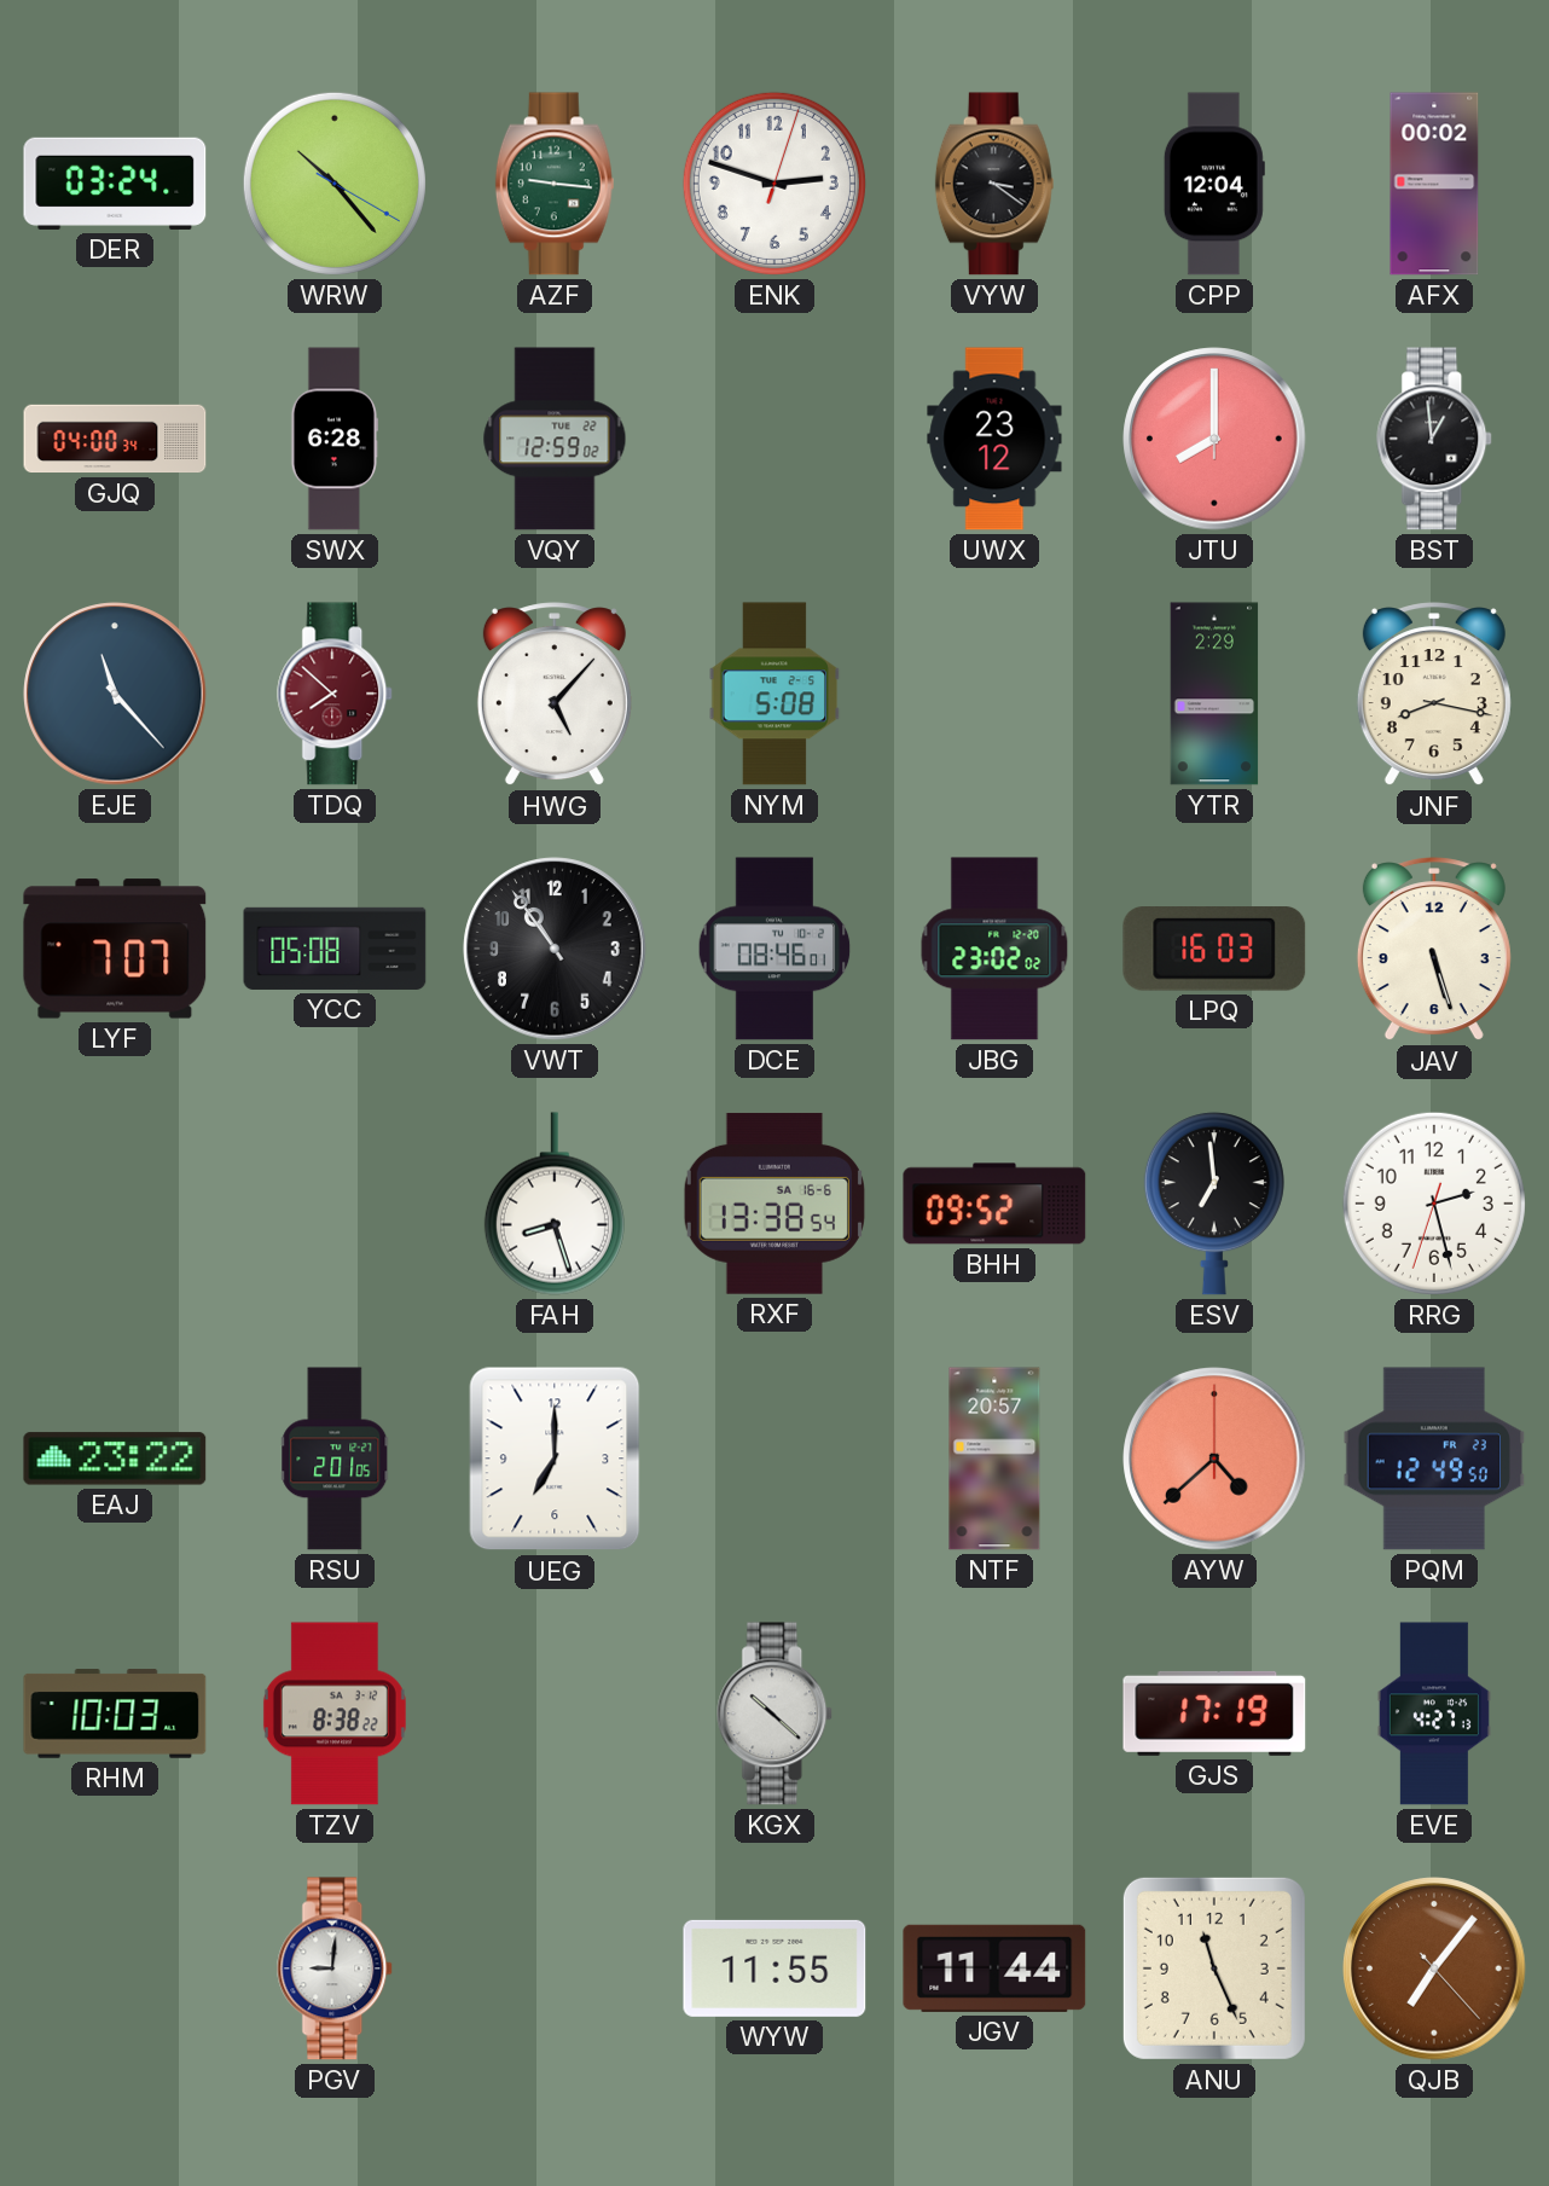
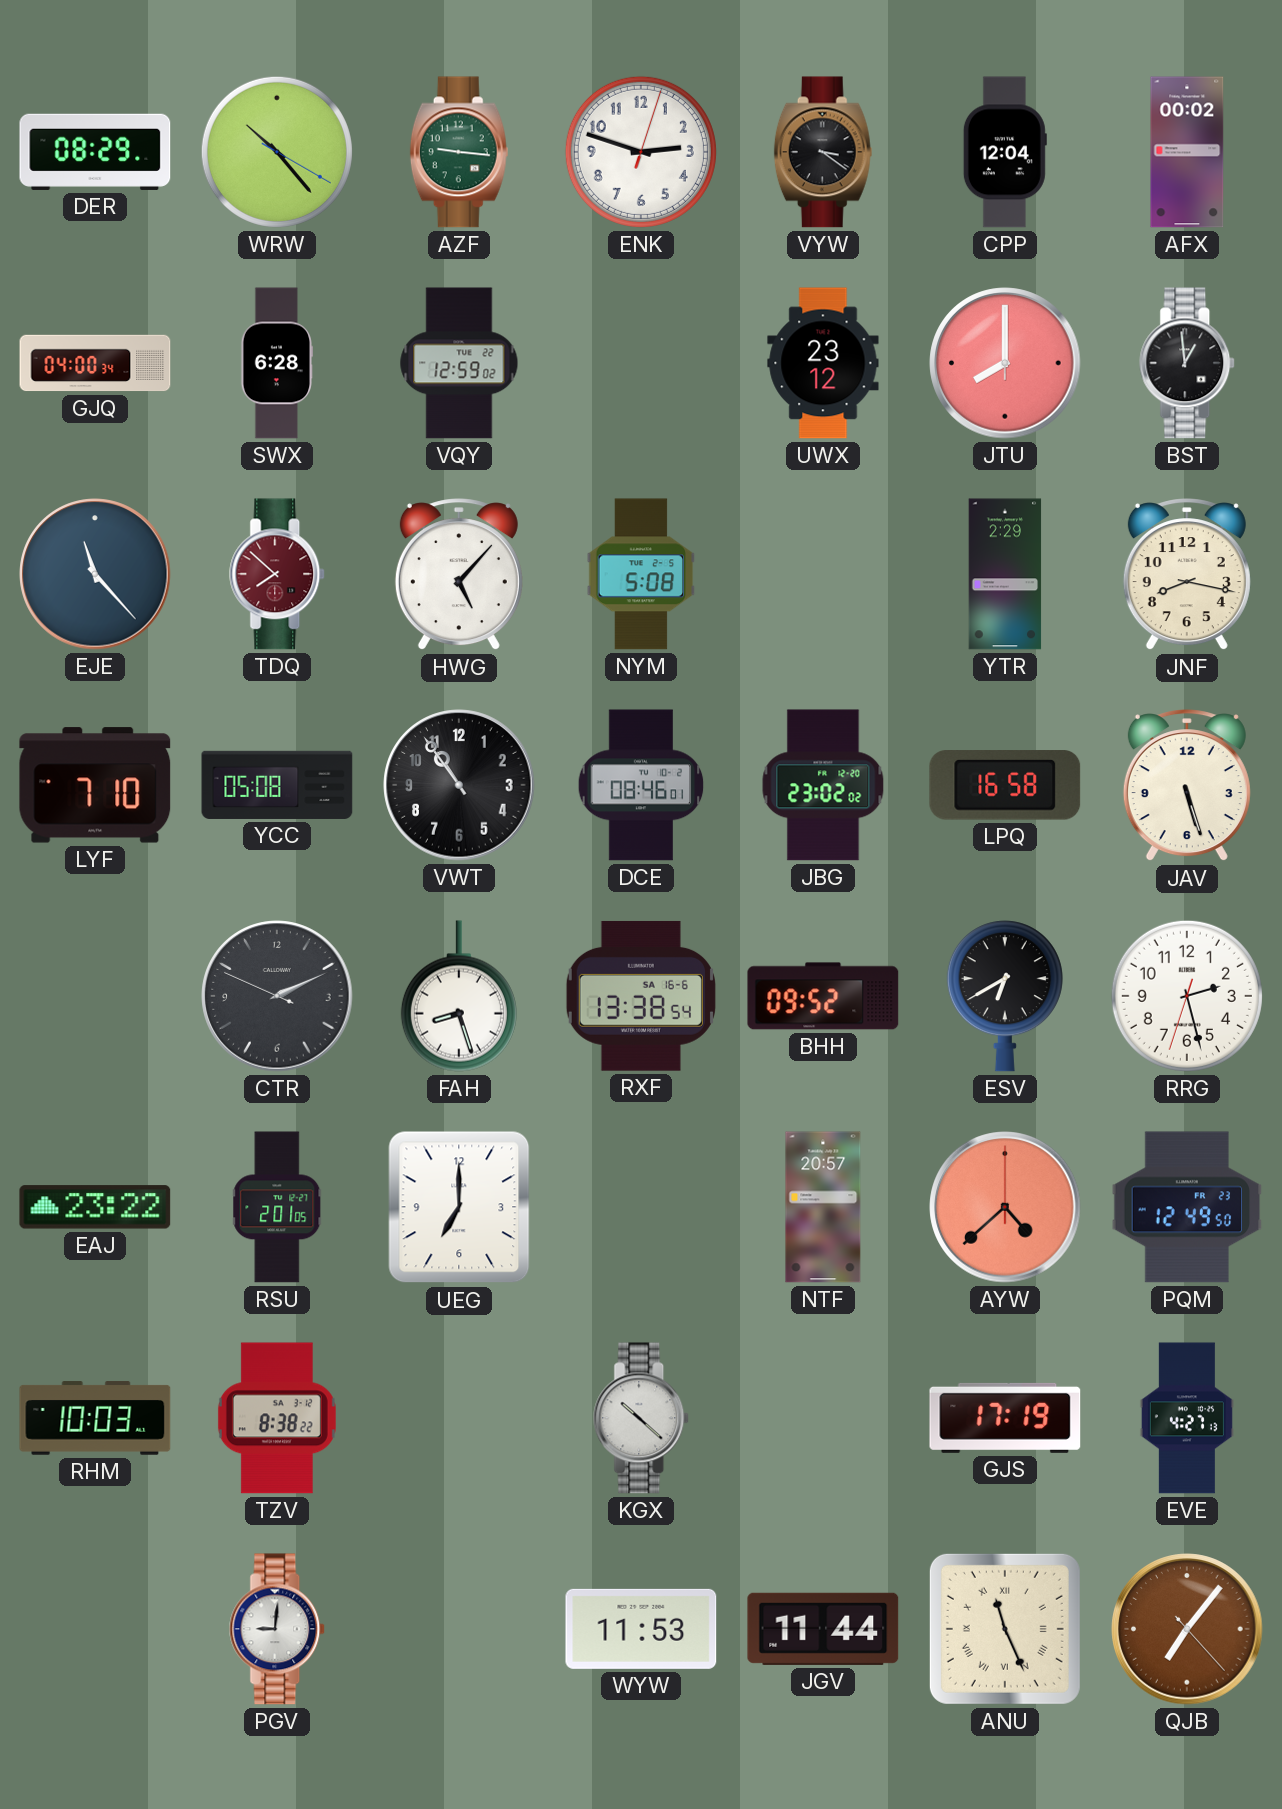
DER: 03:24 -> 08:29 (95, 152)
LYF: 7:07 -> 7:10 (95, 785)
LPQ: 16:03 -> 16:58 (1005, 785)
CTR: none -> 2:10 (277, 996)
ESV: 6:59 -> 6:40 (1005, 996)
WYW: 11:55 -> 11:53 (641, 1629)
ANU numerals: Arabic -> Roman (1005, 1629)
